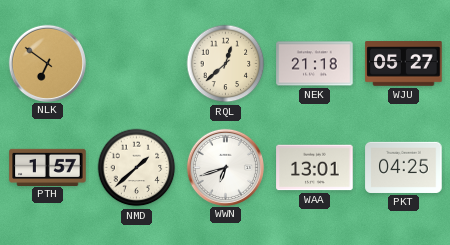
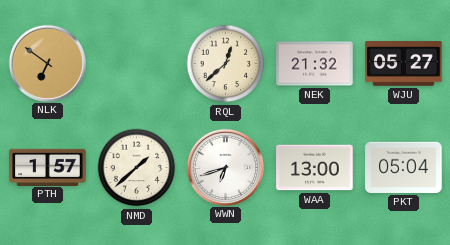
NEK: 21:18 -> 21:32 (315, 64)
WAA: 13:01 -> 13:00 (315, 168)
PKT: 04:25 -> 05:04 (404, 167)
